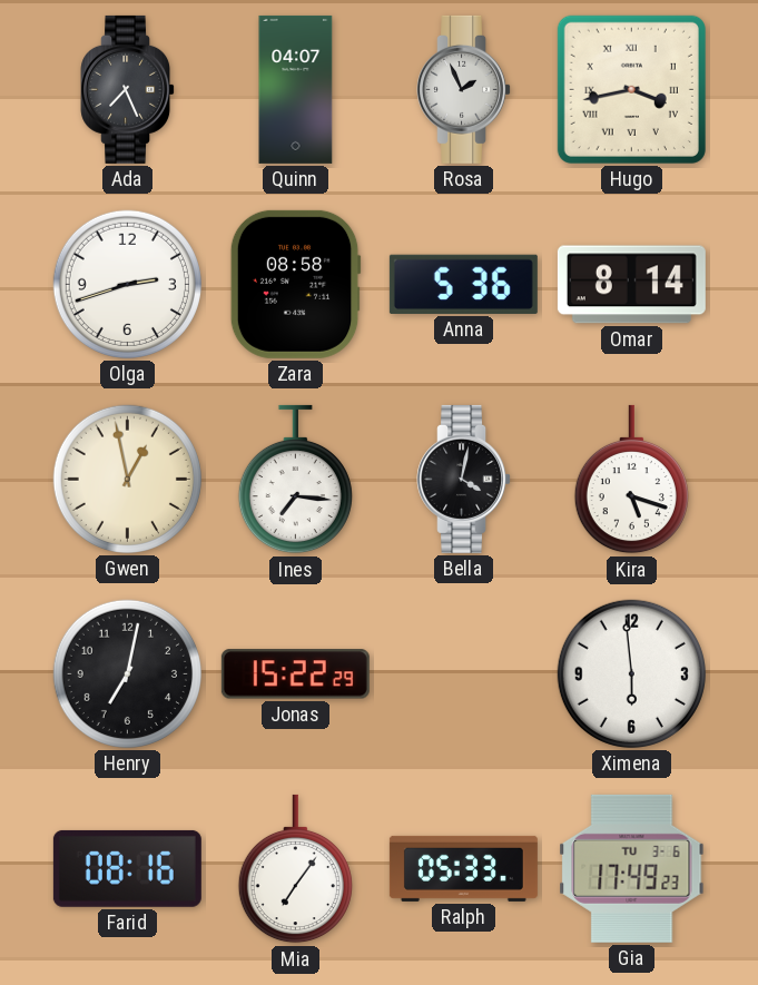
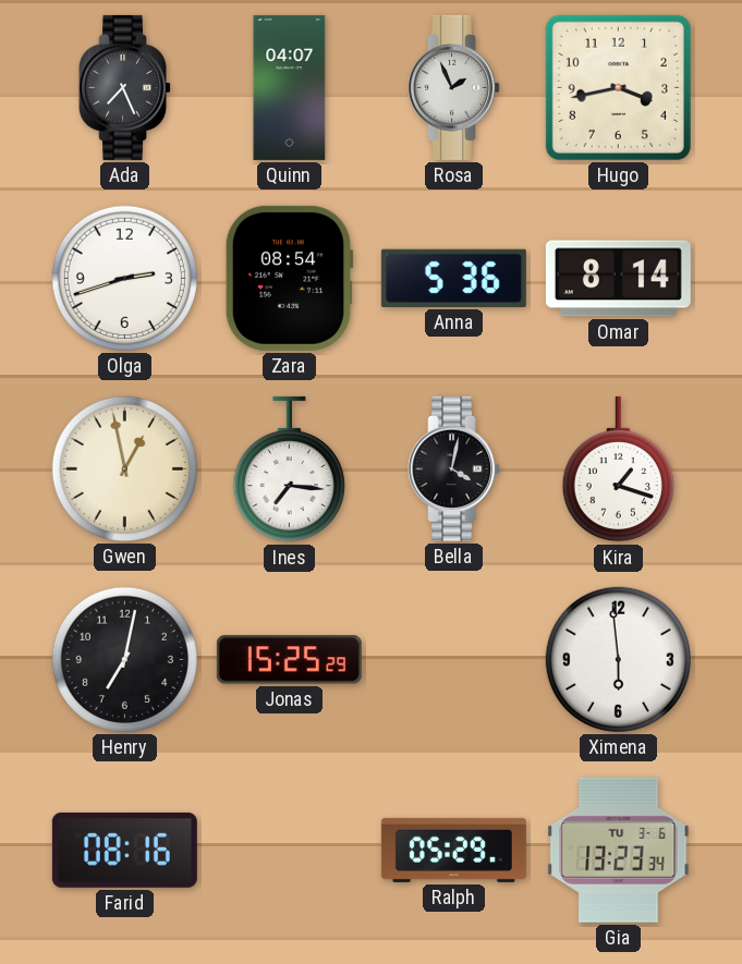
Hugo numerals: Roman -> Arabic (618, 87)
Zara: 08:58 -> 08:54 (289, 278)
Kira: 5:18 -> 1:18 (618, 469)
Jonas: 15:22 -> 15:25 (289, 660)
Mia: 7:06 -> none (295, 869)
Ralph: 05:33 -> 05:29 (453, 850)
Gia: 17:49 -> 13:23 (619, 850)
